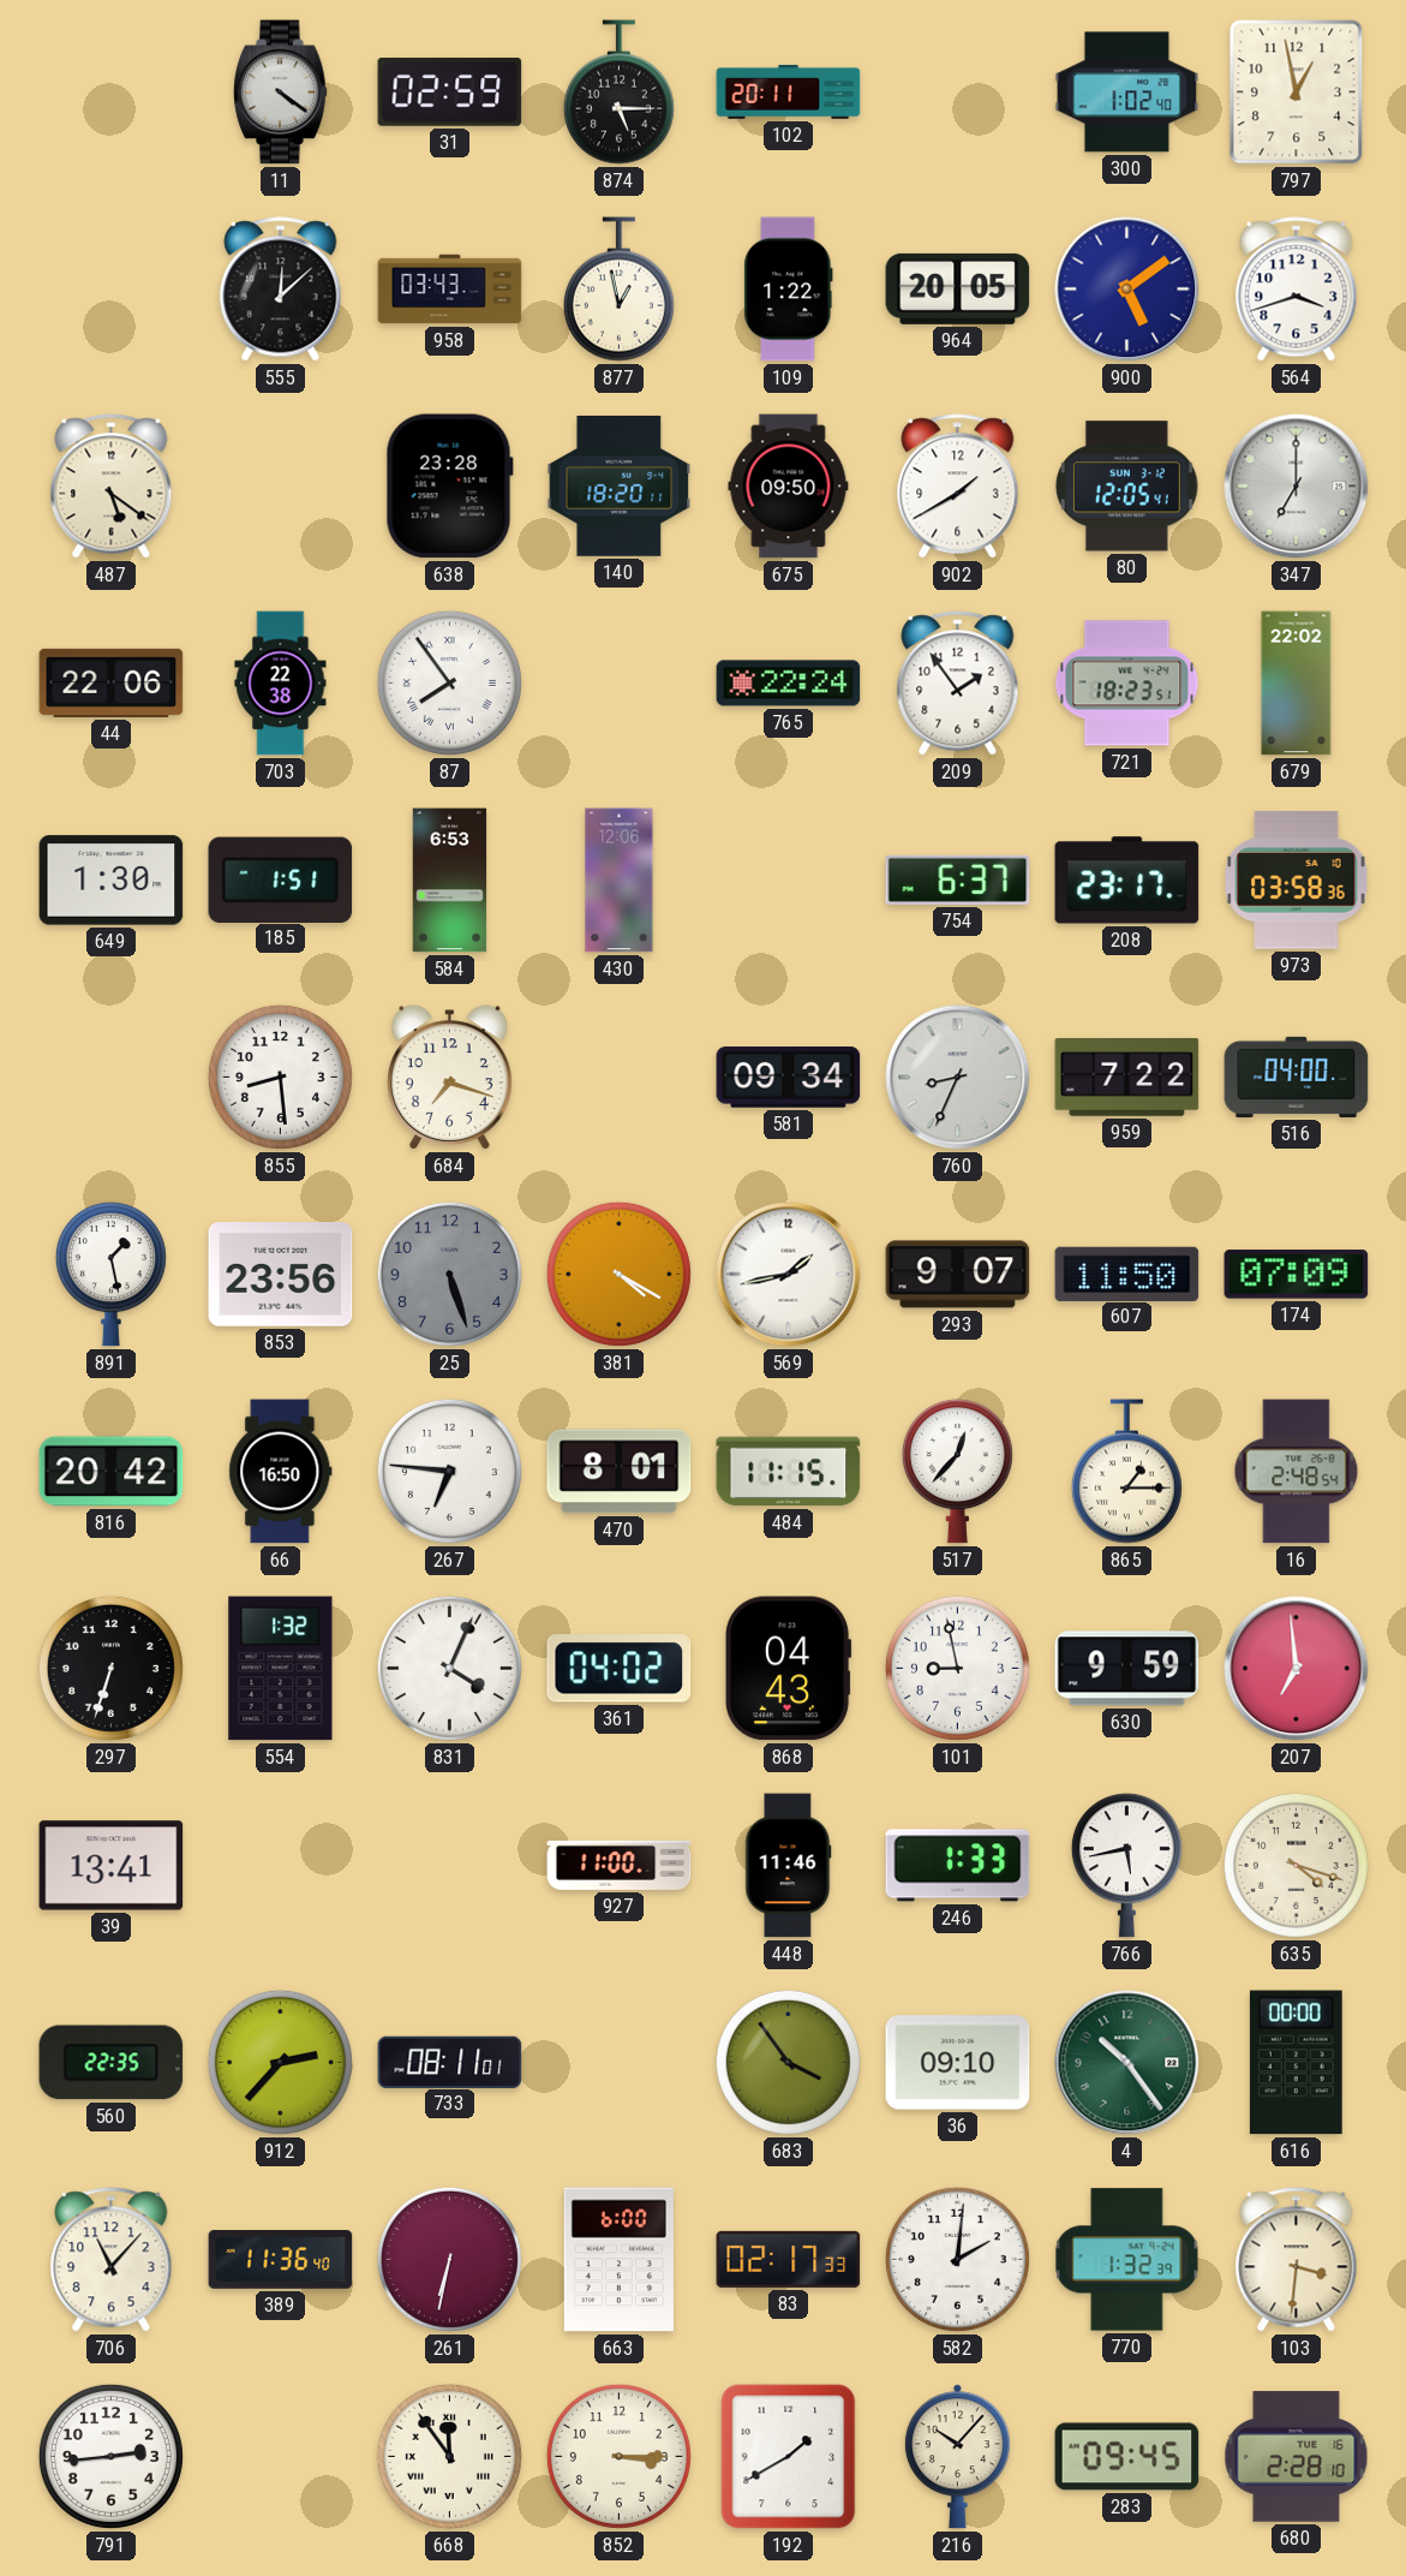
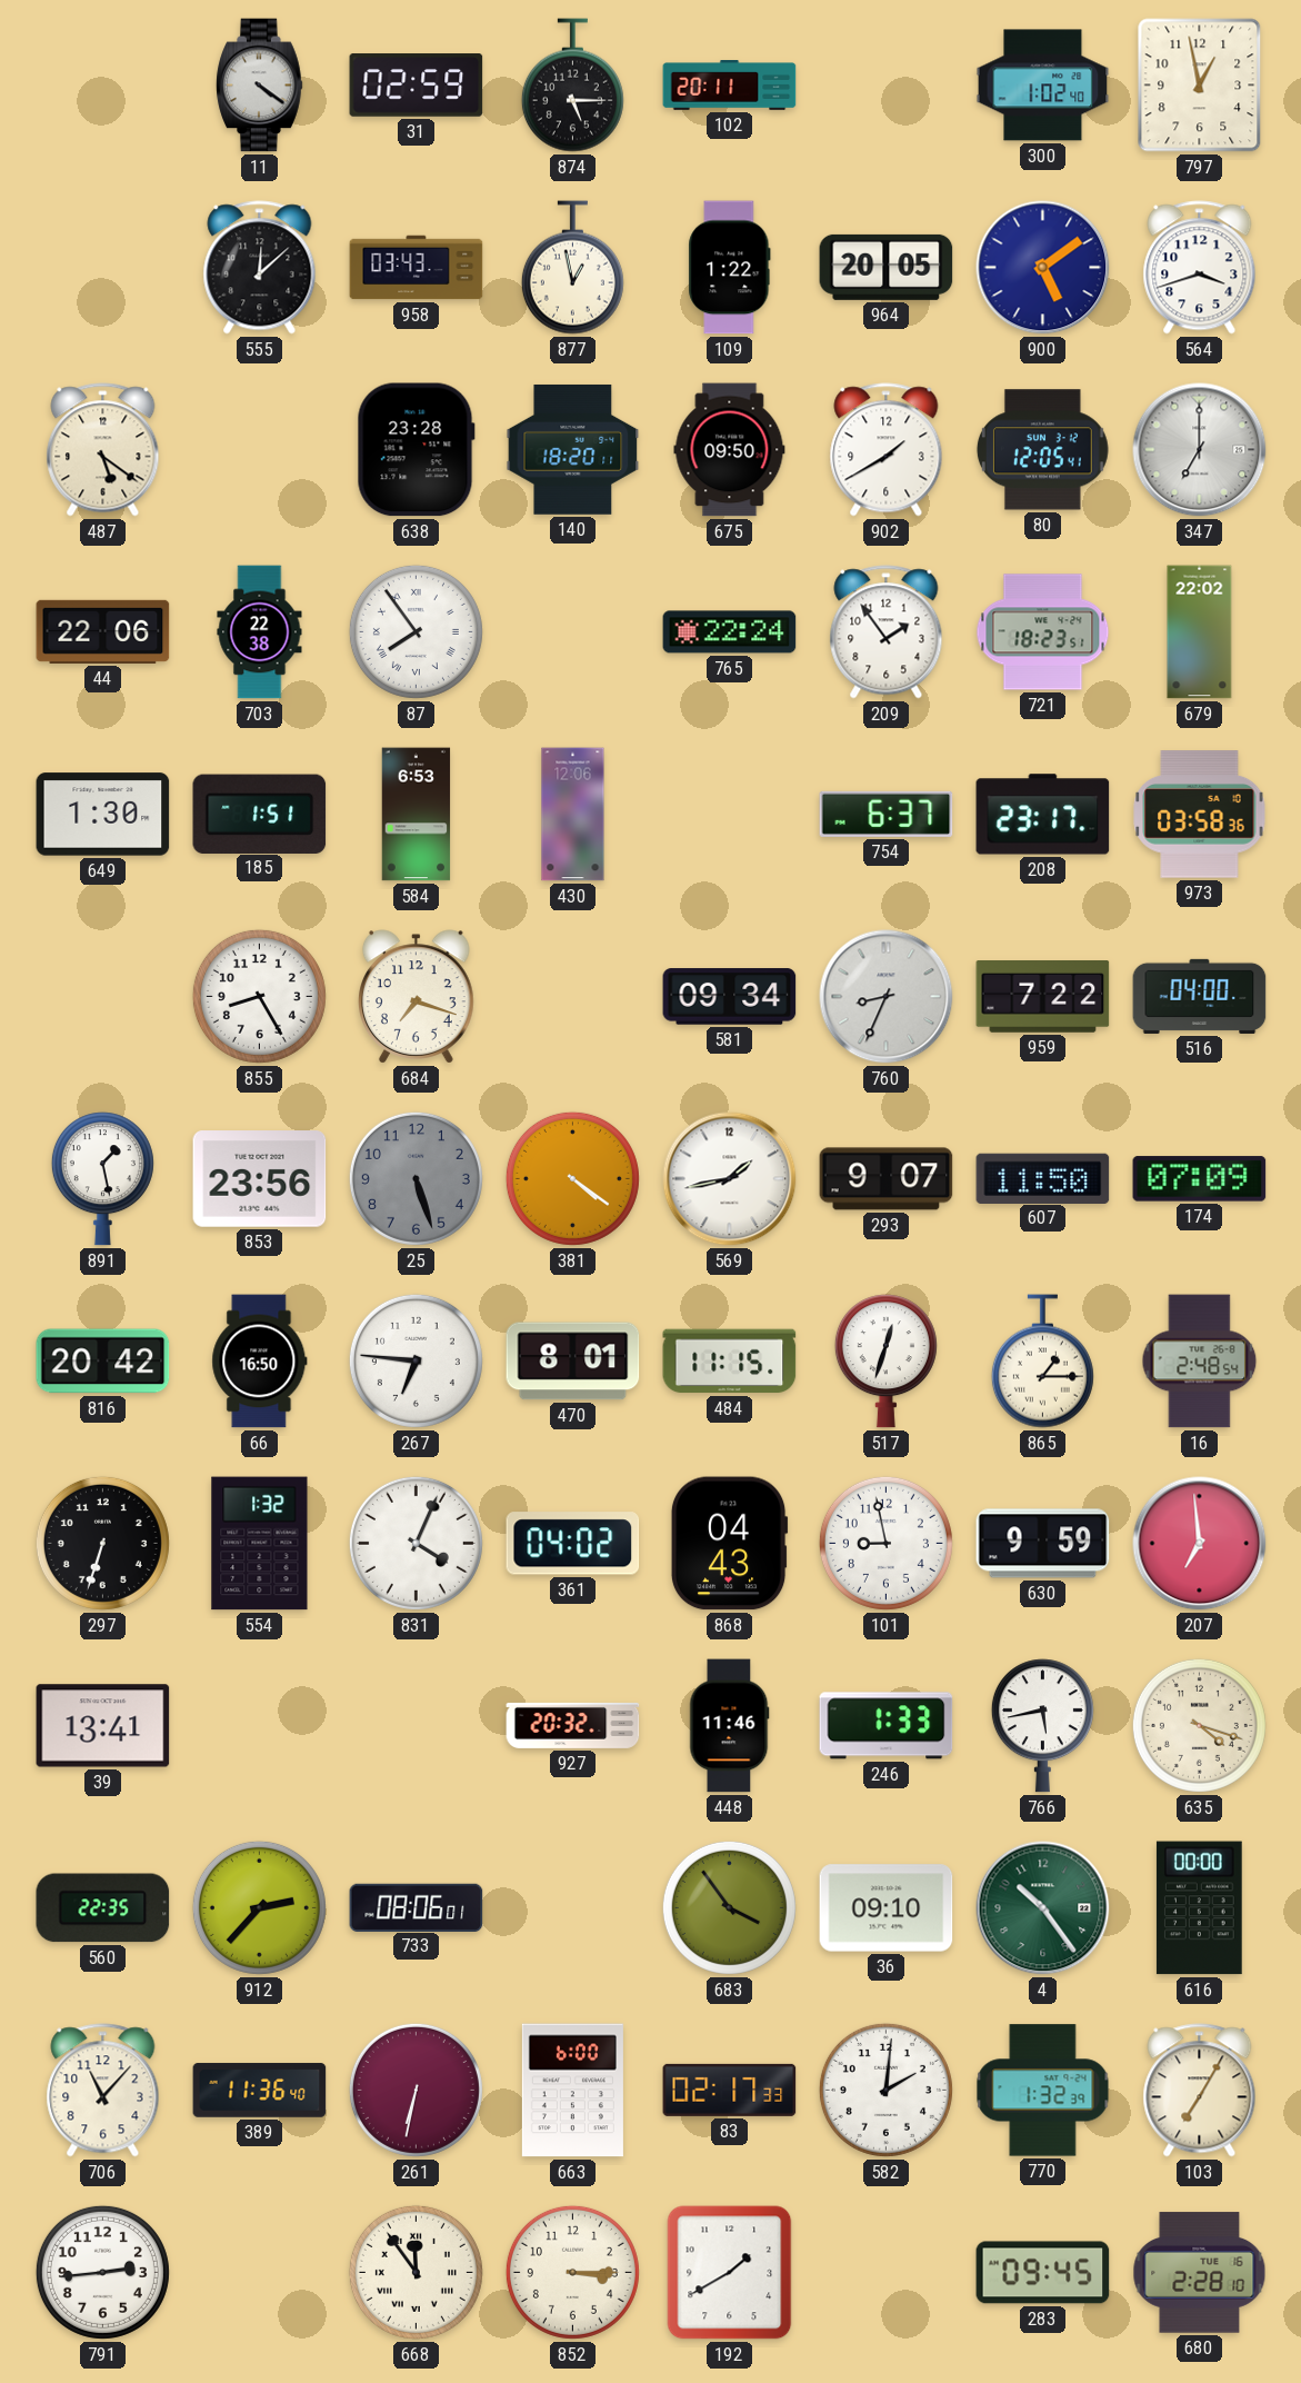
855: 8:29 -> 8:25 (259, 996)
381: 4:20 -> 4:21 (572, 1178)
517: 12:37 -> 12:33 (885, 1362)
927: 11:00 -> 20:32 (573, 1725)
733: 08:11 -> 08:06 (417, 1907)
103: 3:31 -> 7:05 (1200, 2091)
216: 10:07 -> none (957, 2457)
